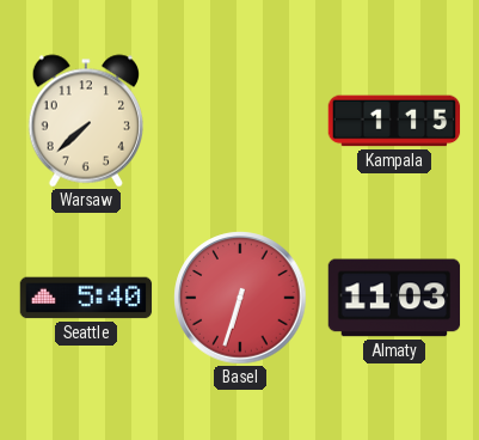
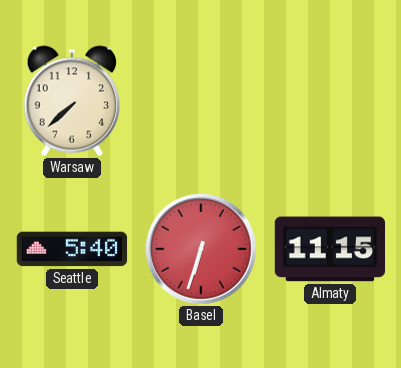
Kampala: 1:15 -> none (394, 121)
Almaty: 11:03 -> 11:15 (330, 249)
